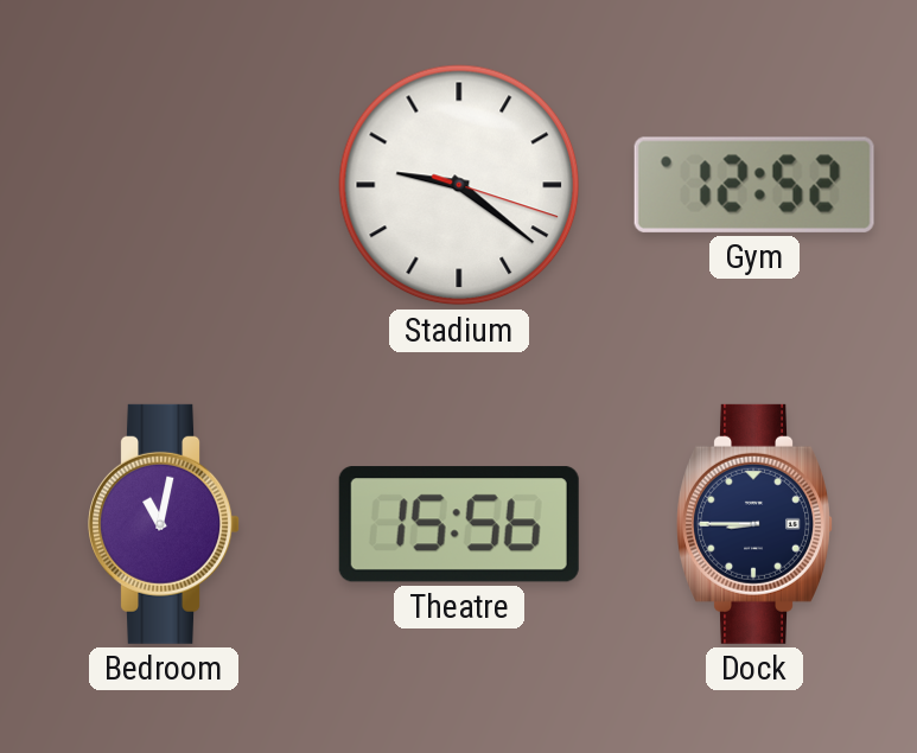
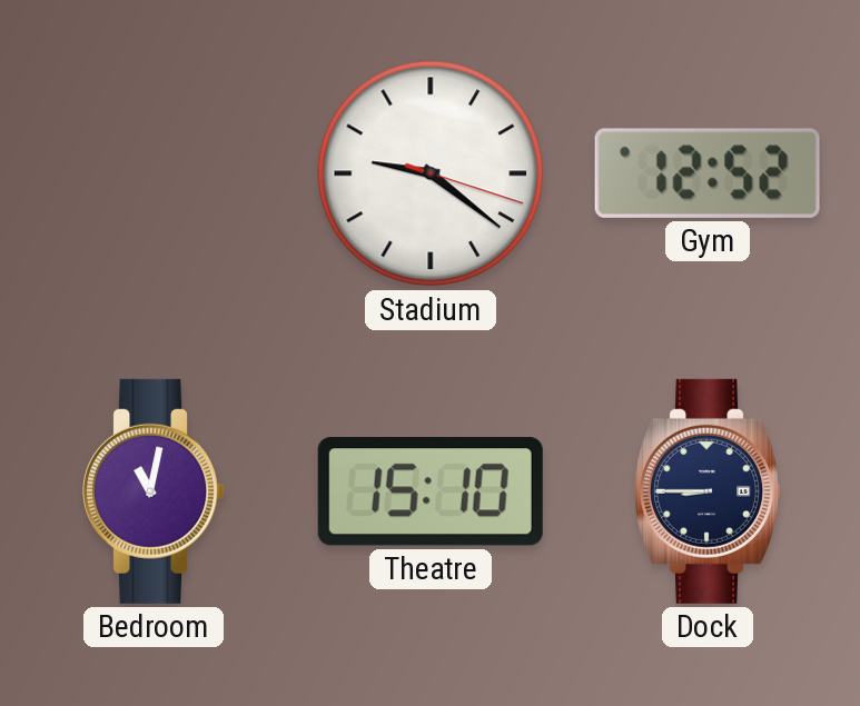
Theatre: 15:56 -> 15:10 (431, 491)
